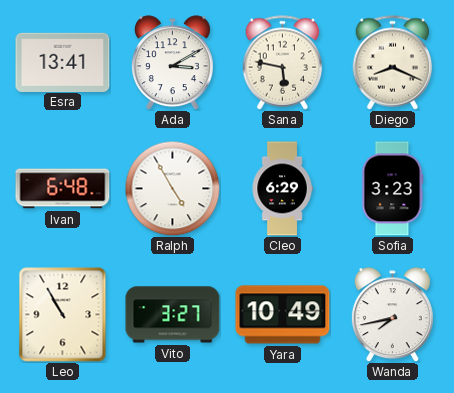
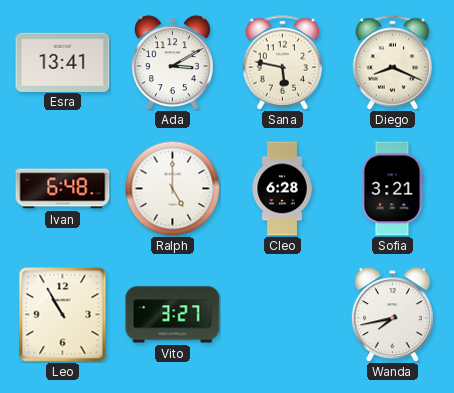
Ralph: 4:55 -> 5:00 (172, 188)
Cleo: 6:29 -> 6:28 (282, 189)
Sofia: 3:23 -> 3:21 (392, 189)
Yara: 10:49 -> none (283, 315)
